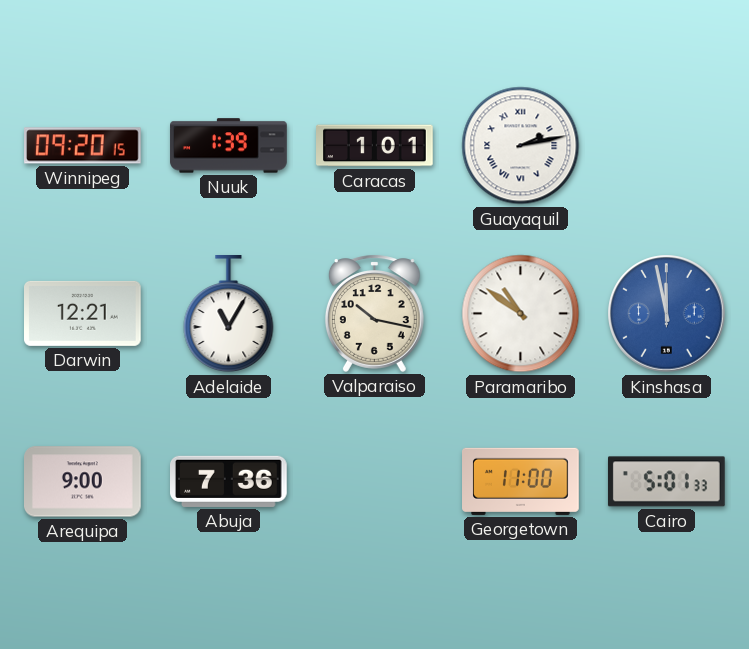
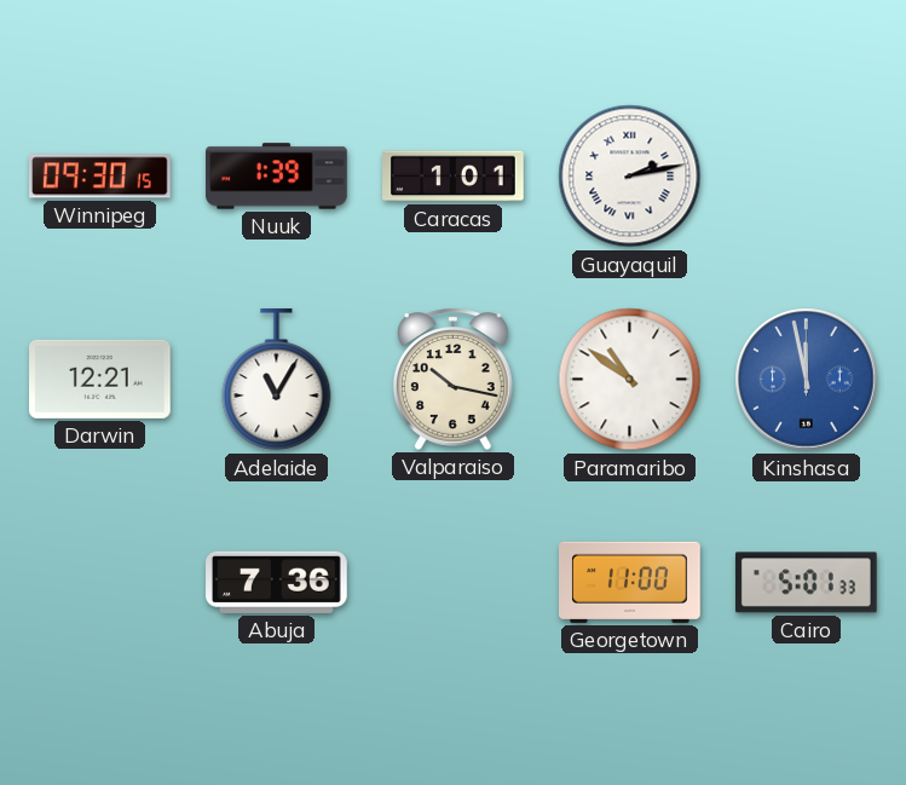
Winnipeg: 09:20 -> 09:30 (100, 177)
Arequipa: 9:00 -> none (83, 482)
